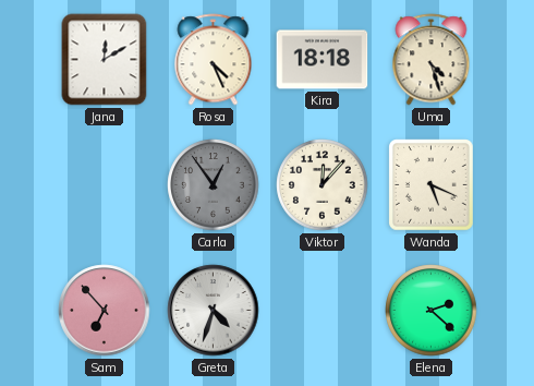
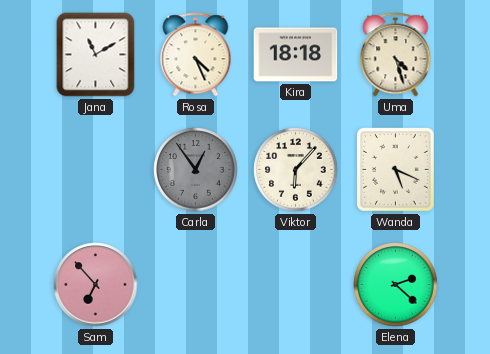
Jana: 12:10 -> 11:10 (96, 55)
Viktor: 12:07 -> 6:07 (296, 170)
Greta: 4:33 -> none (214, 311)
